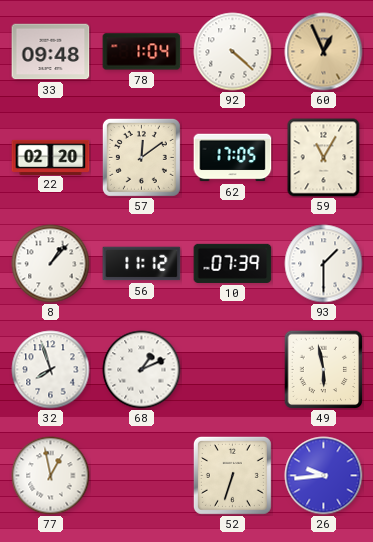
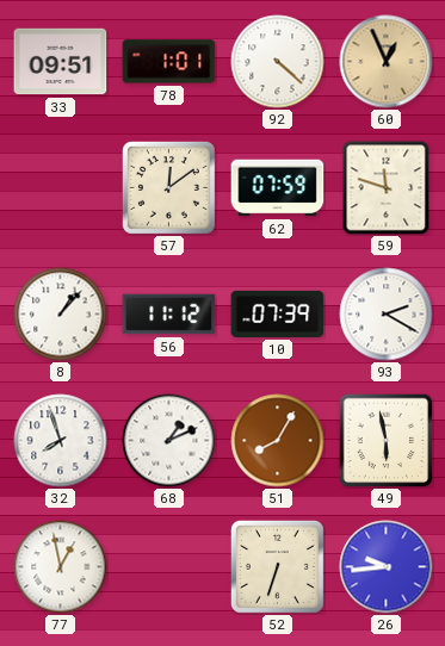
33: 09:48 -> 09:51 (61, 62)
78: 1:04 -> 1:01 (169, 62)
22: 02:20 -> none (51, 157)
62: 17:05 -> 07:59 (278, 188)
59: 11:05 -> 11:48 (387, 188)
93: 1:30 -> 2:20 (387, 315)
51: none -> 8:05 (278, 441)
